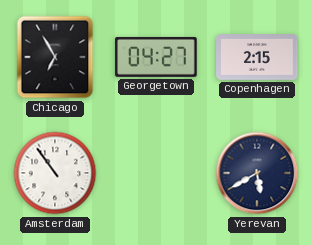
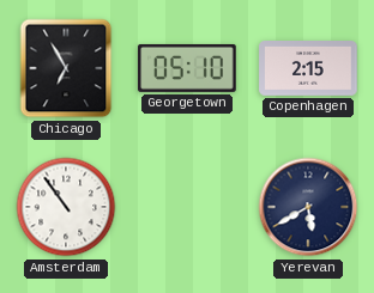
Georgetown: 04:27 -> 05:10 (187, 68)
